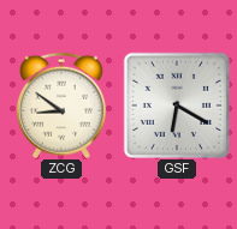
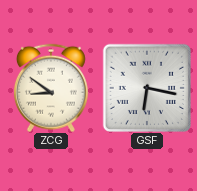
GSF: 6:20 -> 6:17 (147, 88)
